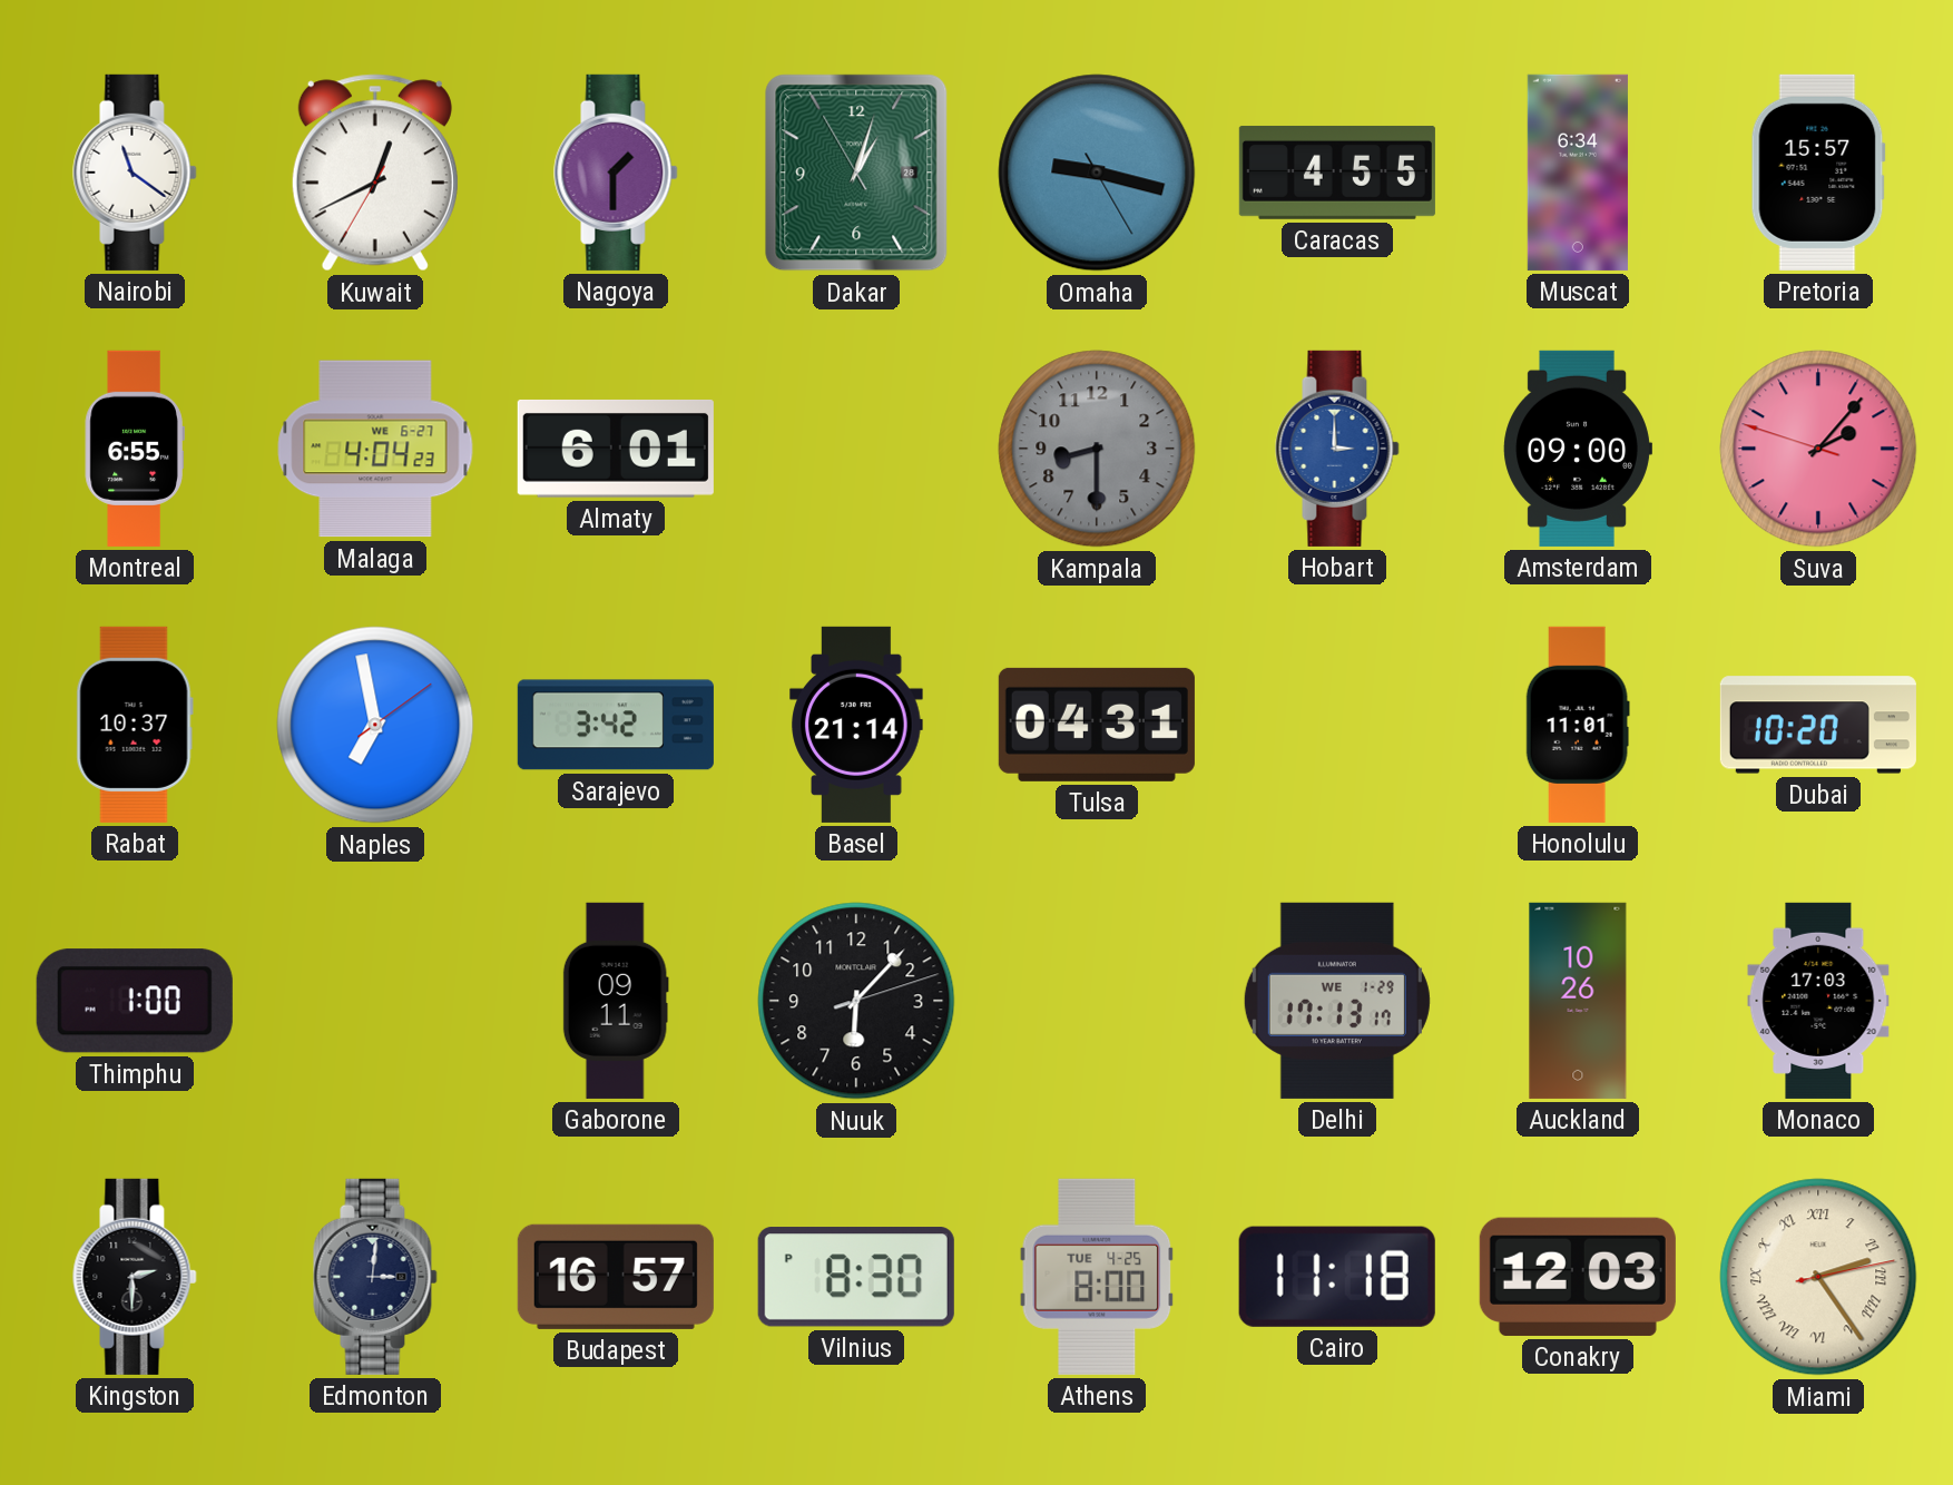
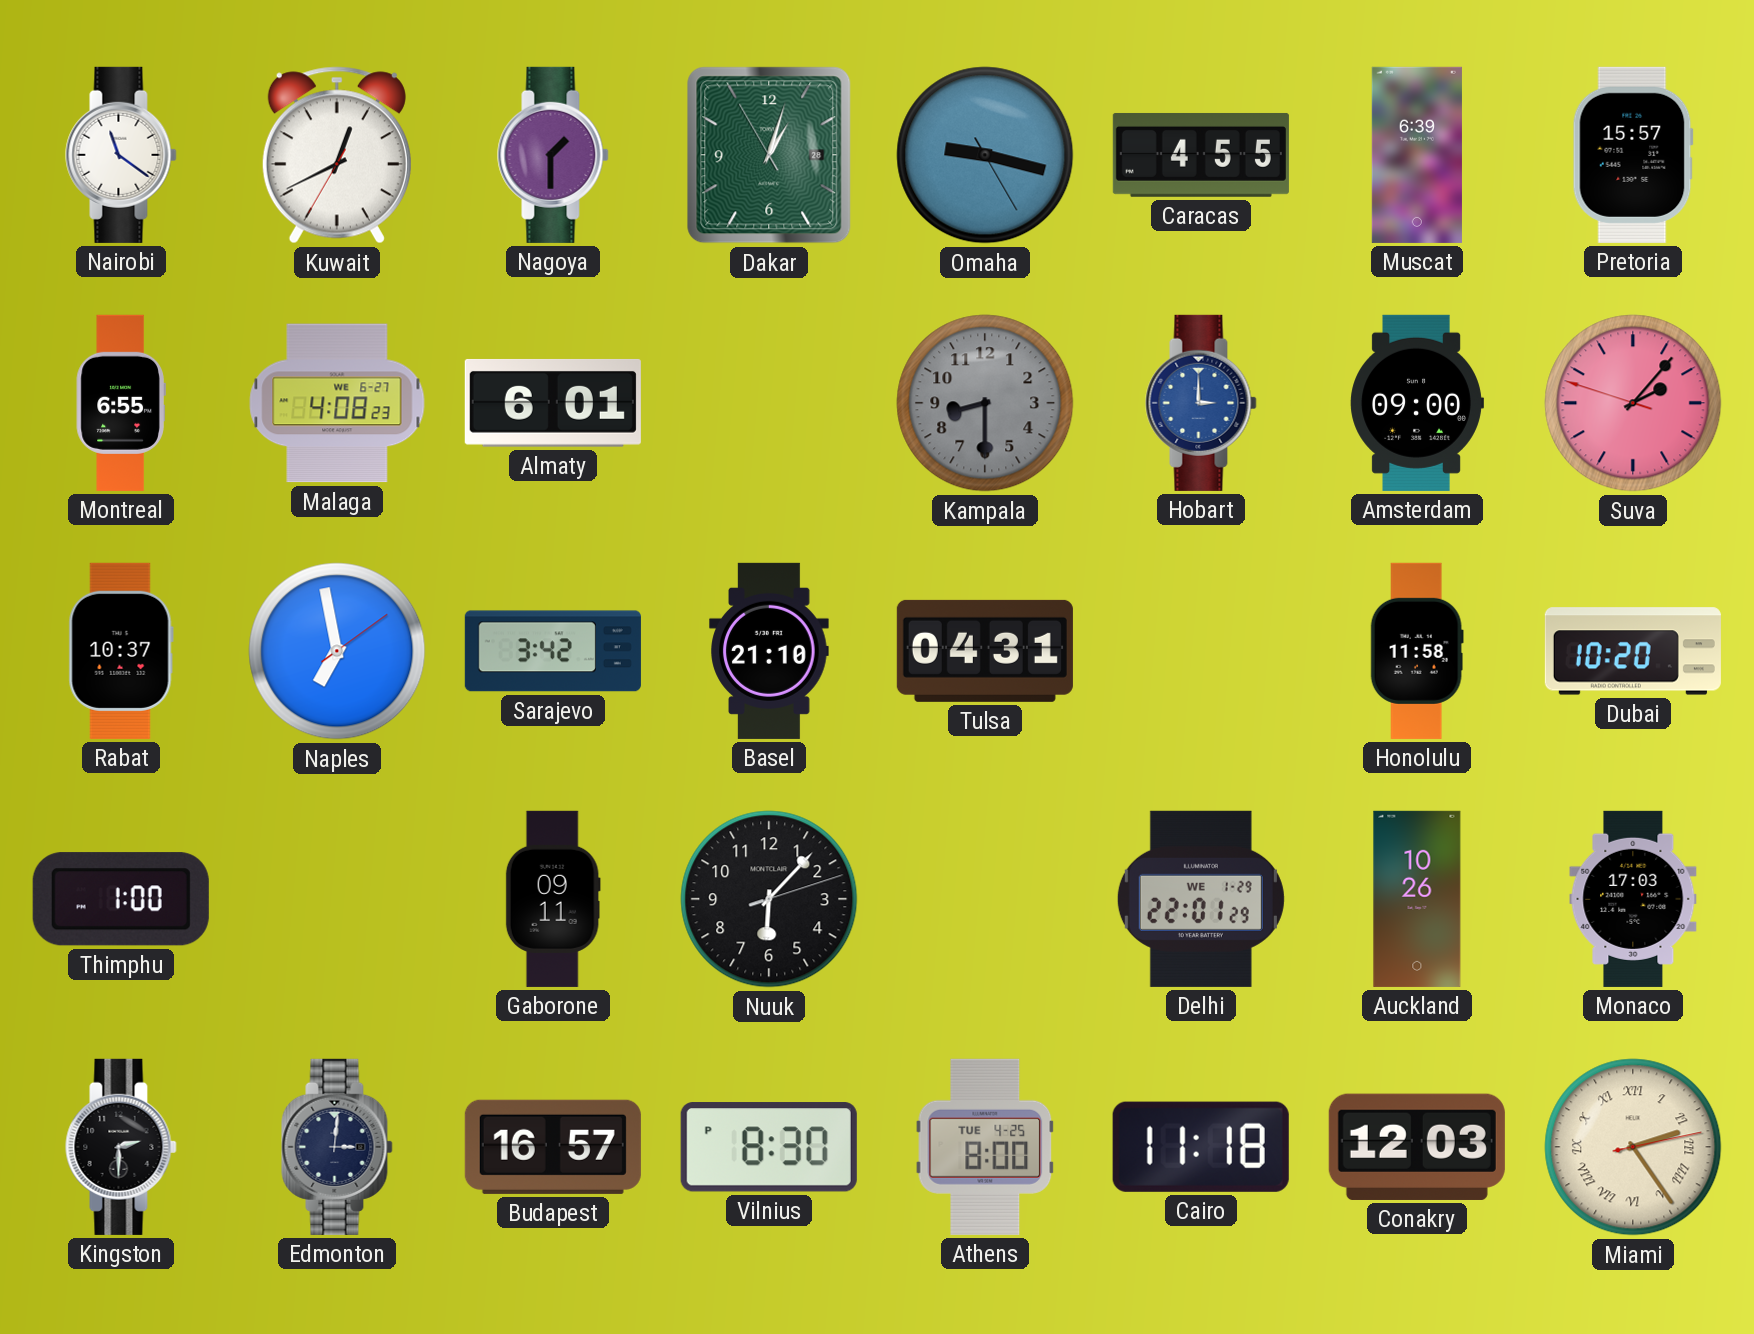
Muscat: 6:34 -> 6:39 (1417, 155)
Malaga: 4:04 -> 4:08 (337, 403)
Basel: 21:14 -> 21:10 (769, 651)
Honolulu: 11:01 -> 11:58 (1417, 651)
Delhi: 17:13 -> 22:01 (1201, 899)
